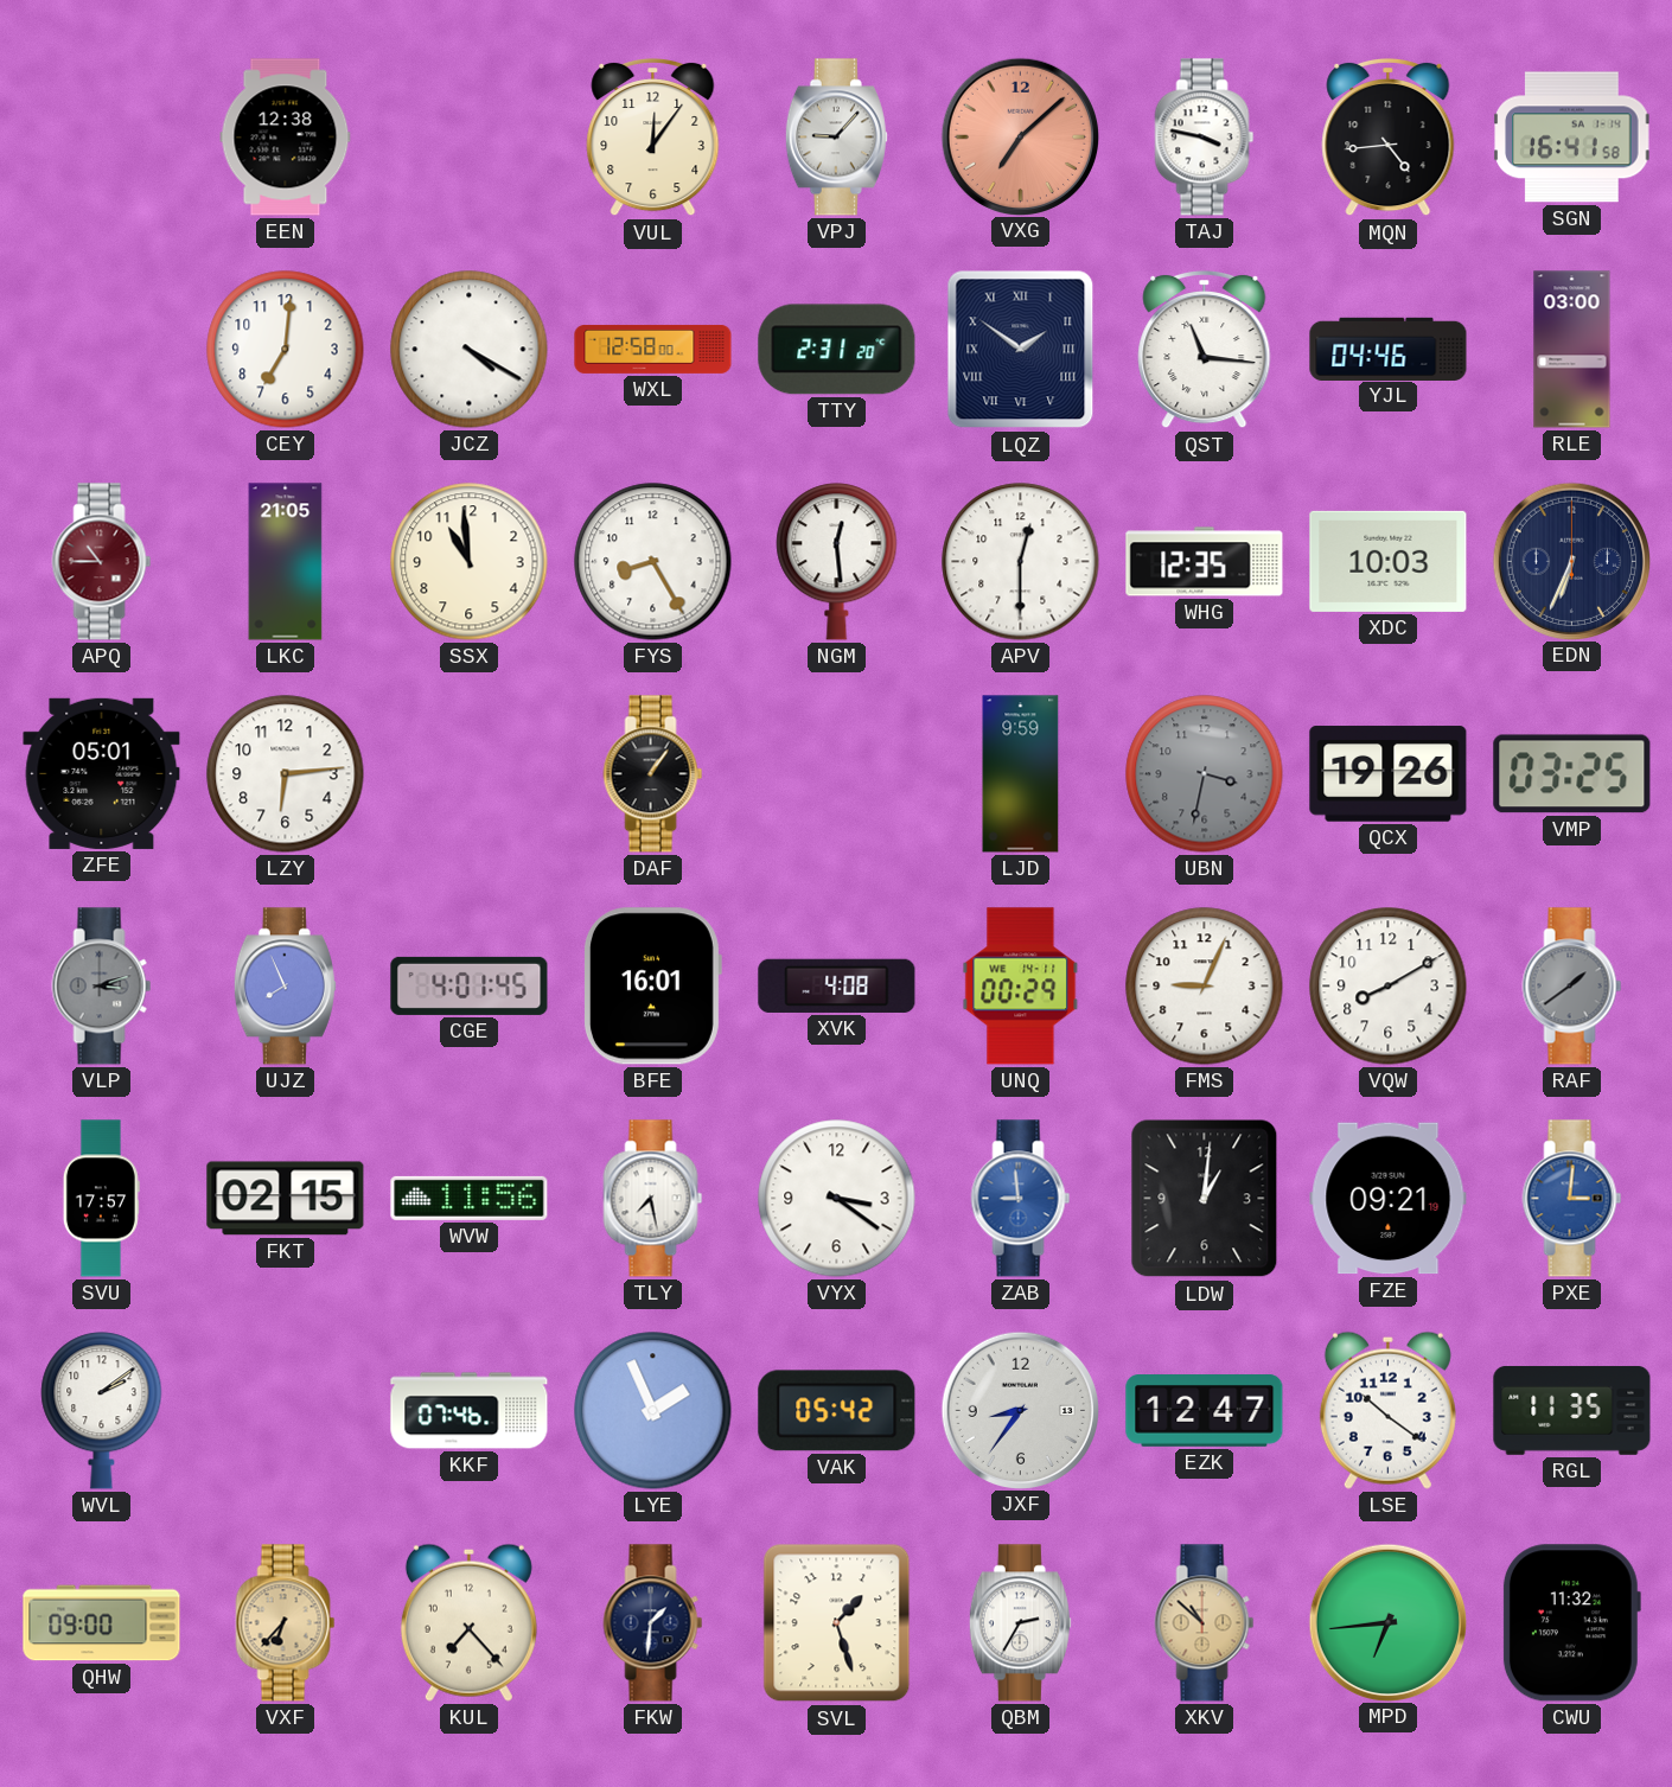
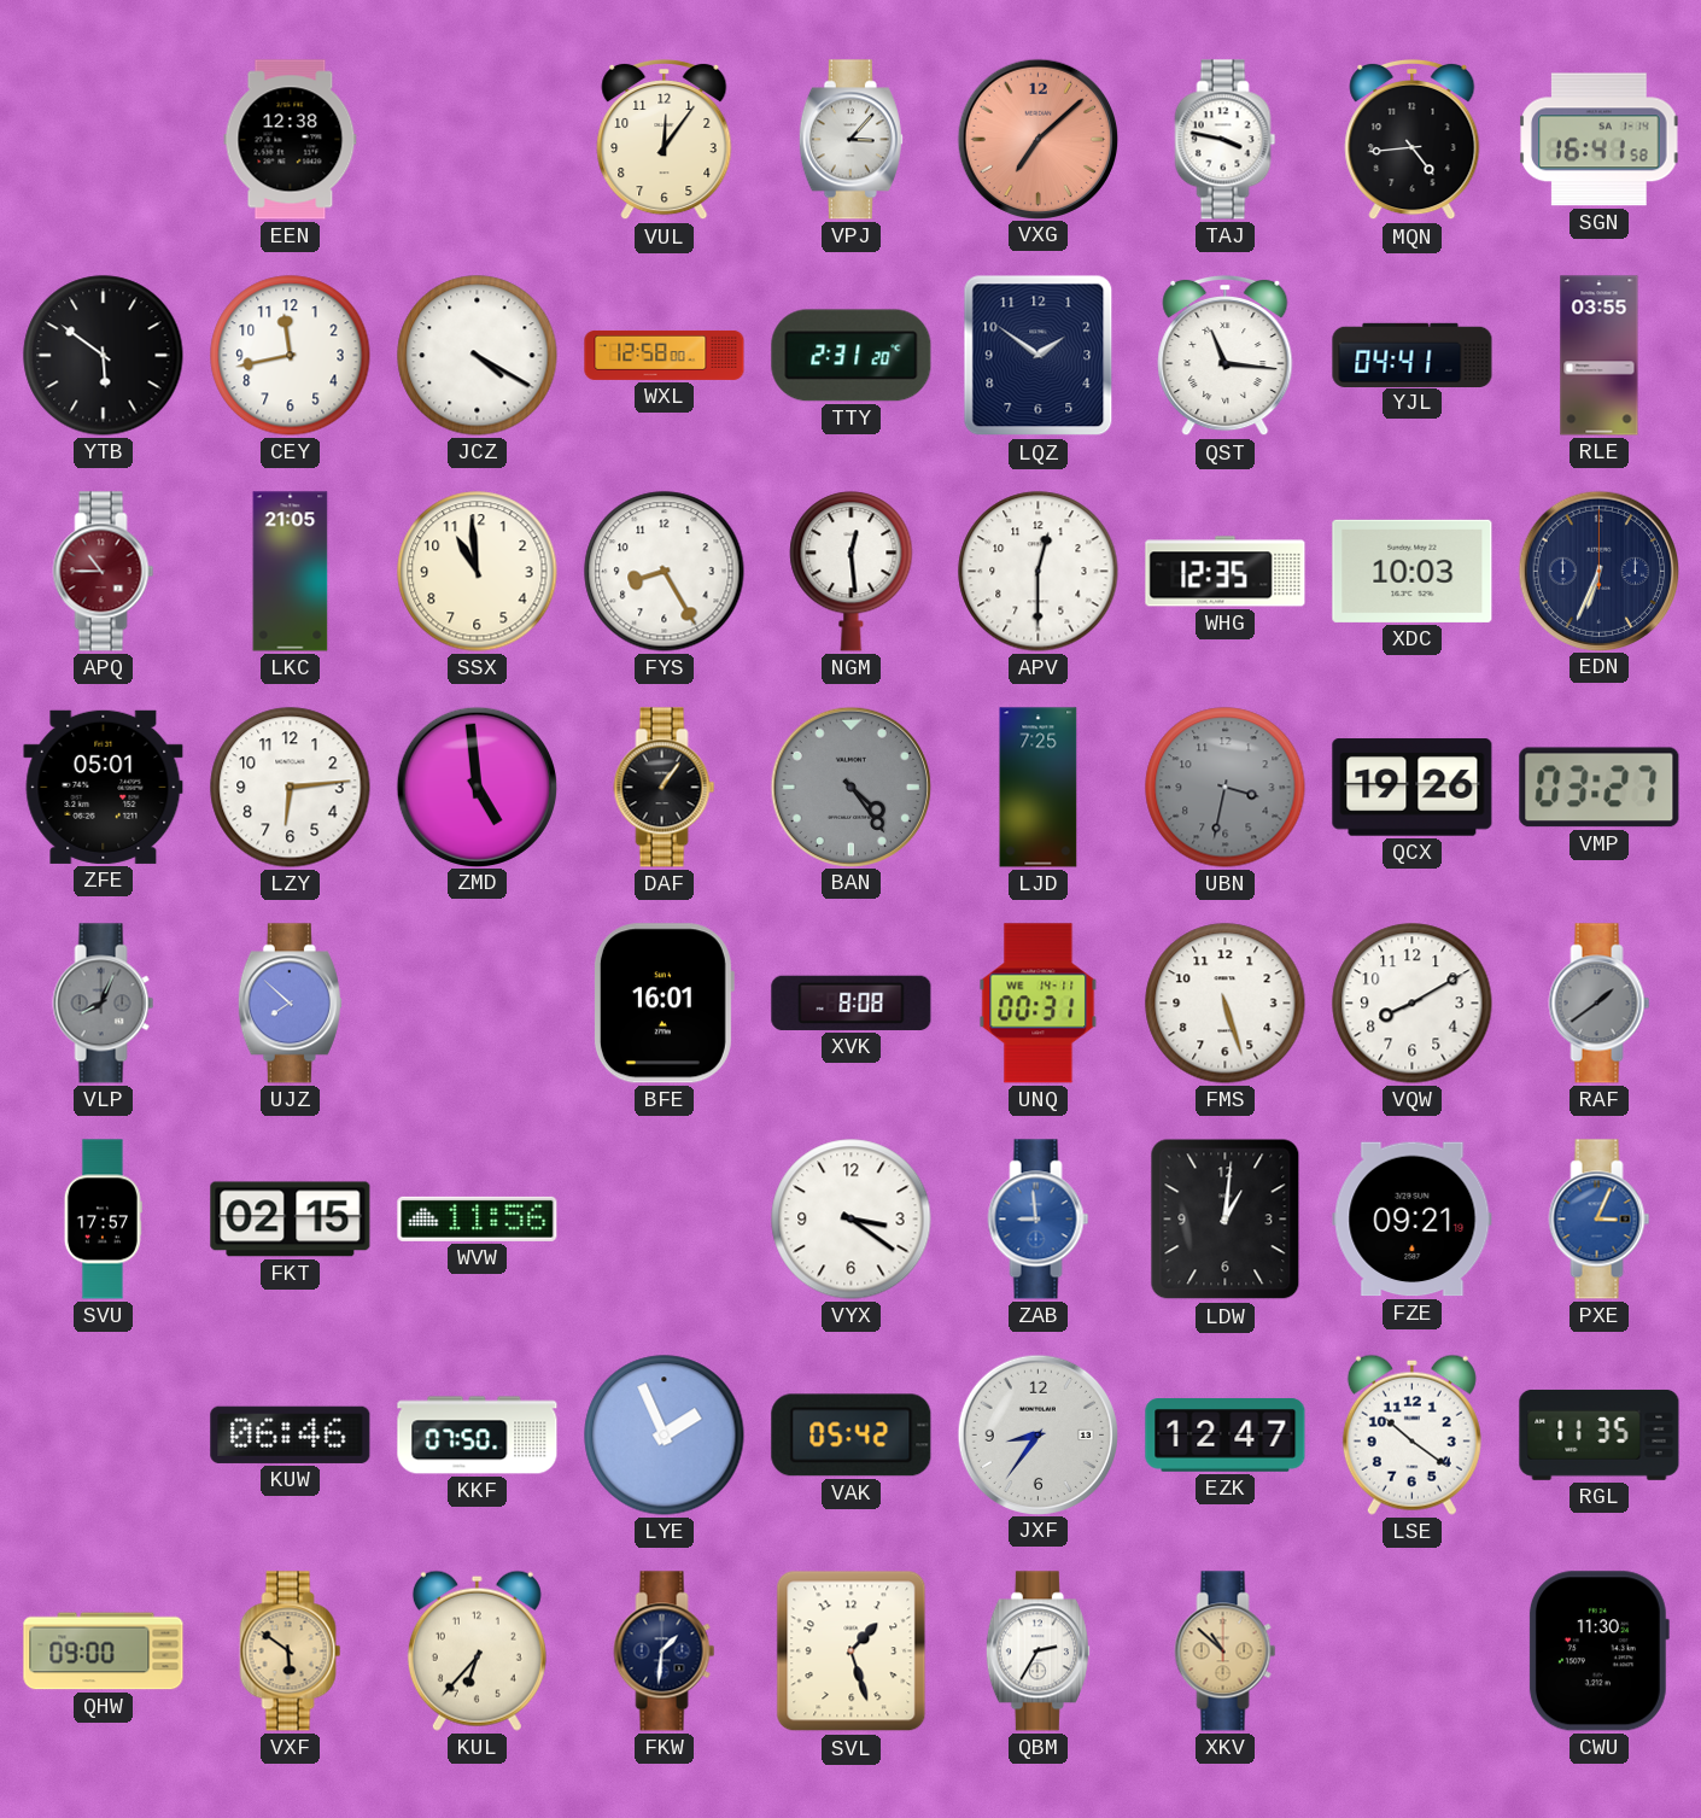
VPJ: 9:07 -> 3:07 (850, 140)
YTB: none -> 5:51 (104, 356)
CEY: 7:01 -> 11:43 (291, 356)
LQZ numerals: Roman -> Arabic (1039, 356)
YJL: 04:46 -> 04:41 (1413, 355)
RLE: 03:00 -> 03:55 (1600, 356)
ZMD: none -> 4:59 (477, 787)
BAN: none -> 4:24 (850, 787)
LJD: 9:59 -> 7:25 (1039, 788)
VMP: 03:25 -> 03:27 (1600, 788)
VLP: 3:12 -> 8:04 (104, 1004)
UJZ: 7:56 -> 7:52 (290, 1004)
CGE: 4:01 -> none (470, 985)
XVK: 4:08 -> 8:08 (852, 1002)
UNQ: 00:29 -> 00:31 (1039, 1004)
FMS: 9:04 -> 5:27 (1226, 1004)
TLY: 7:28 -> none (653, 1199)
PXE: 3:01 -> 3:04 (1600, 1220)
WVL: 2:09 -> none (102, 1411)
KUW: none -> 06:46 (291, 1434)
KKF: 07:46 -> 07:50 (478, 1436)
VXF: 6:37 -> 5:51 (291, 1652)
KUL: 7:23 -> 6:37 (477, 1650)
MPD: 6:44 -> none (1387, 1622)
CWU: 11:32 -> 11:30 (1598, 1652)
